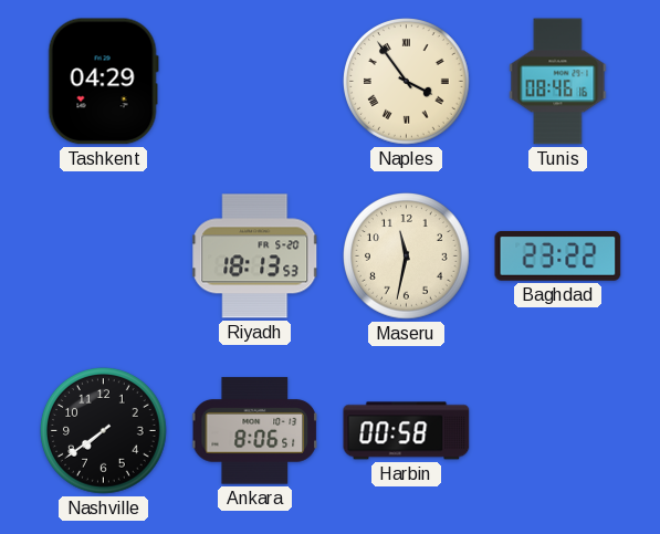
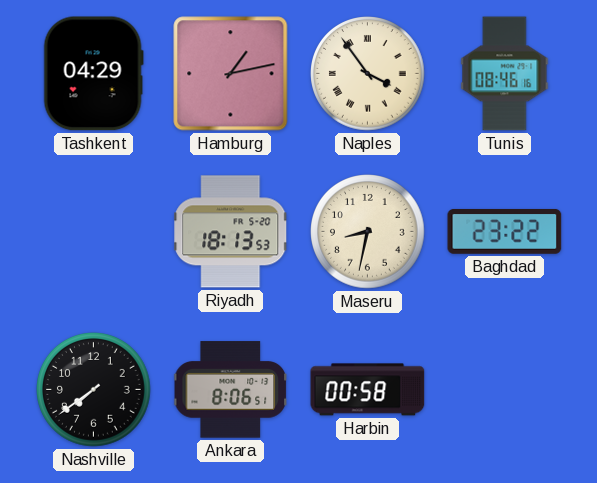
Hamburg: none -> 1:13 (231, 74)
Maseru: 11:32 -> 8:32 (368, 232)
